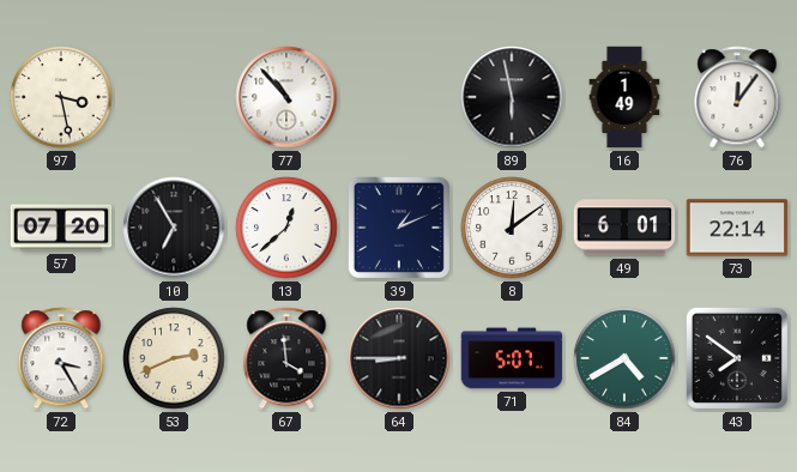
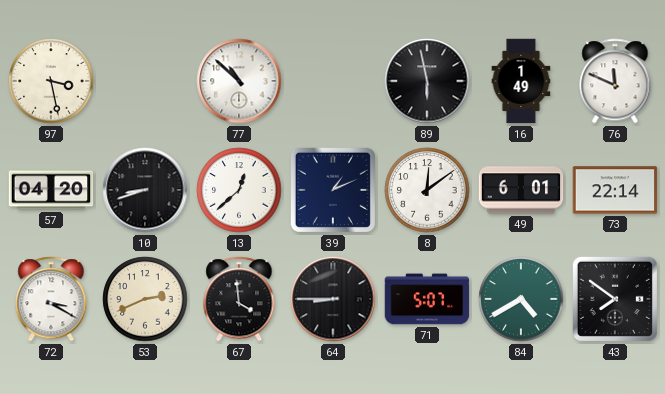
77: 10:53 -> 10:52 (239, 81)
76: 12:06 -> 11:49 (615, 81)
57: 07:20 -> 04:20 (51, 190)
10: 6:55 -> 8:42 (145, 190)
72: 3:25 -> 3:20 (51, 299)
